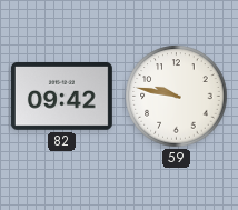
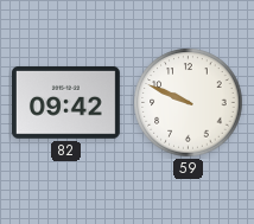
59: 9:47 -> 9:49 (189, 103)
